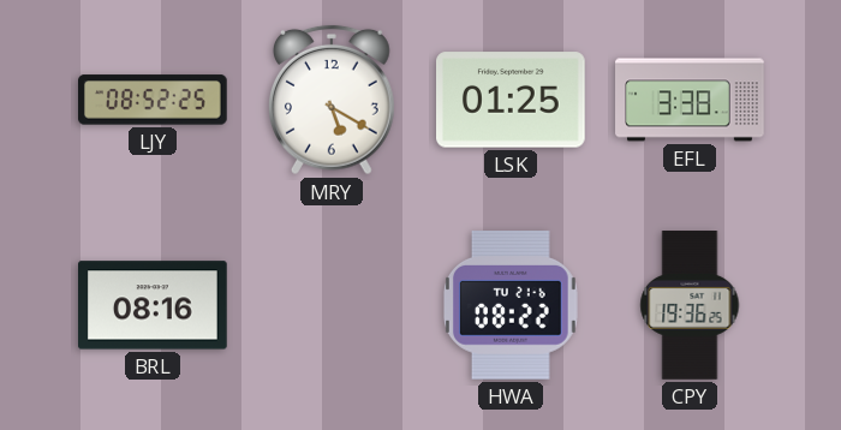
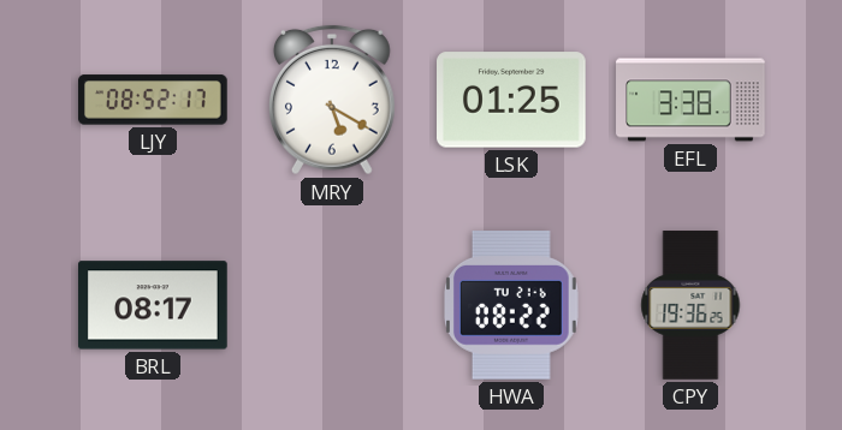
LJY: 08:52:25 -> 08:52:17 (154, 100)
BRL: 08:16 -> 08:17 (154, 305)
